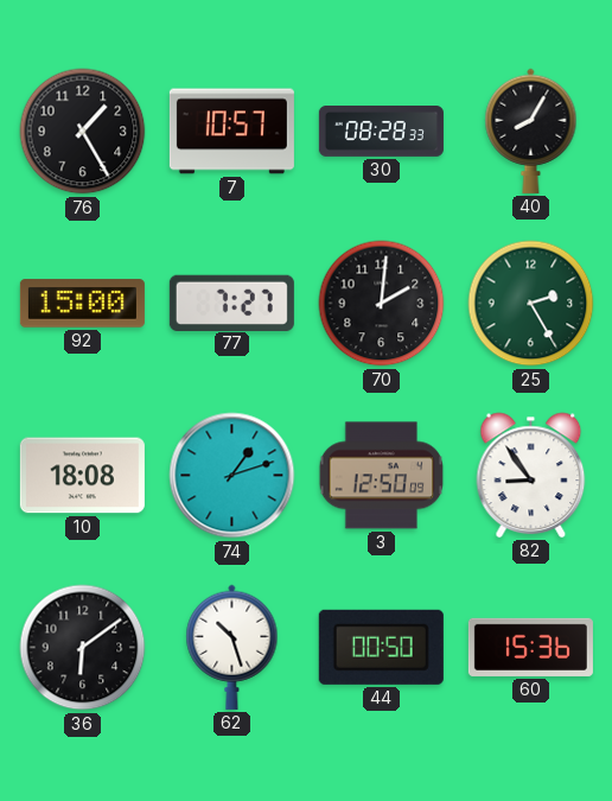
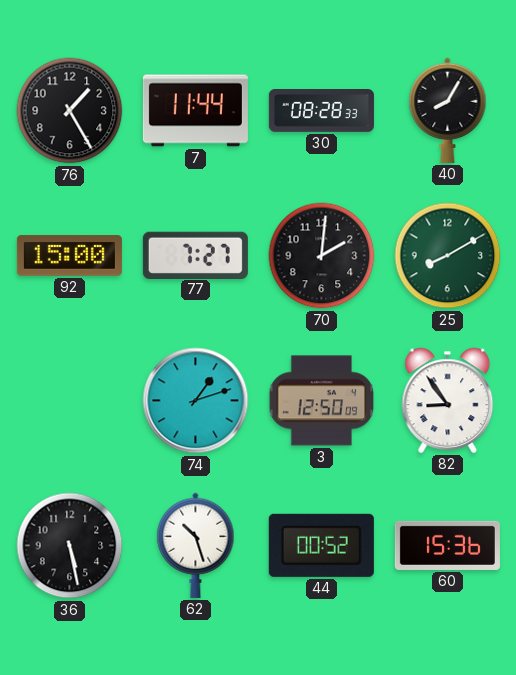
7: 10:57 -> 11:44 (195, 111)
25: 2:25 -> 8:10 (448, 256)
10: 18:08 -> none (82, 476)
36: 6:09 -> 5:28 (70, 546)
44: 00:50 -> 00:52 (321, 545)
